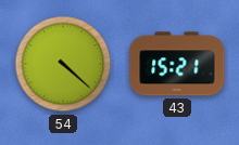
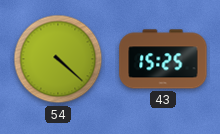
43: 15:21 -> 15:25 (163, 59)
